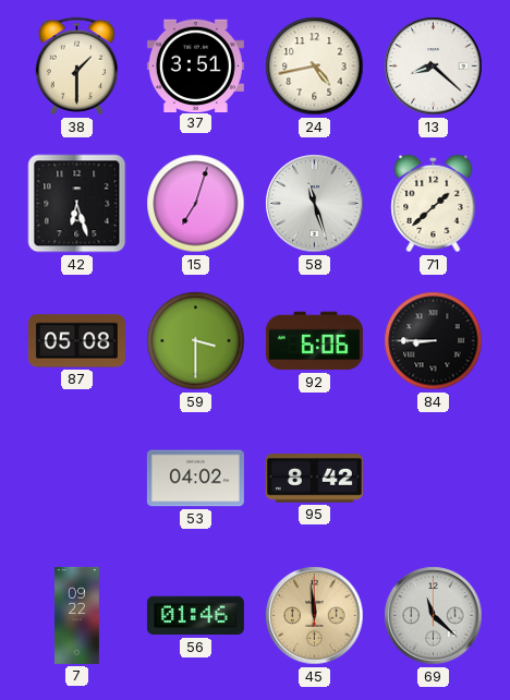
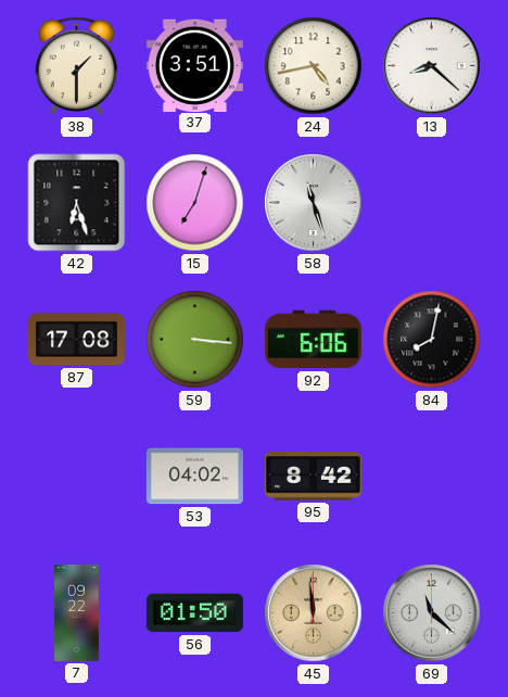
71: 1:38 -> none (434, 204)
87: 05:08 -> 17:08 (76, 340)
59: 3:30 -> 3:16 (195, 340)
84: 8:45 -> 8:02 (432, 340)
56: 01:46 -> 01:50 (194, 613)
